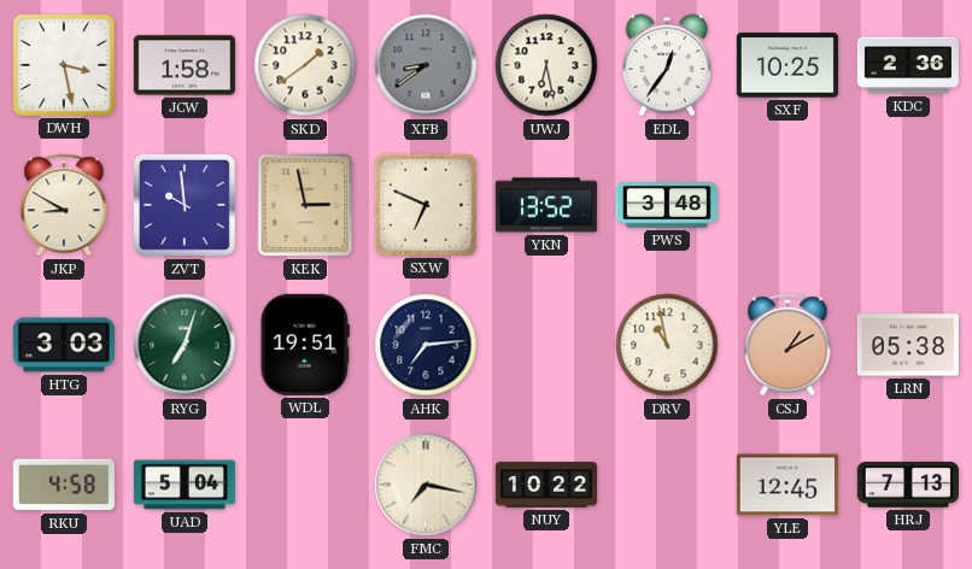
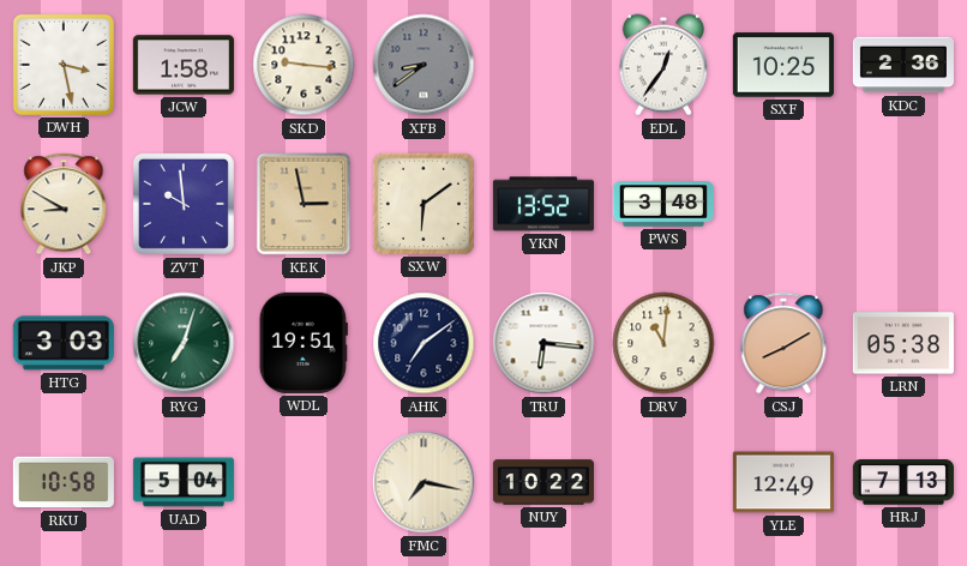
SKD: 1:39 -> 9:16 (304, 65)
UWJ: 6:28 -> none (546, 65)
SXW: 6:49 -> 6:09 (424, 204)
AHK: 7:14 -> 7:09 (424, 343)
TRU: none -> 6:16 (543, 343)
DRV: 10:58 -> 11:01 (663, 343)
CSJ: 1:10 -> 8:10 (783, 343)
RKU: 4:58 -> 10:58 (64, 482)
YLE: 12:45 -> 12:49 (783, 482)
